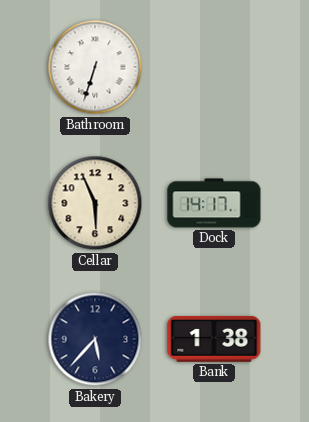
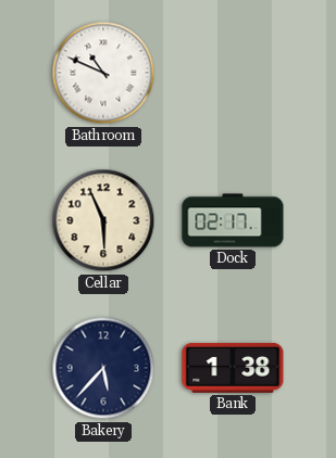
Bathroom: 6:33 -> 10:49 (103, 73)
Dock: 14:17 -> 02:17 (233, 220)
